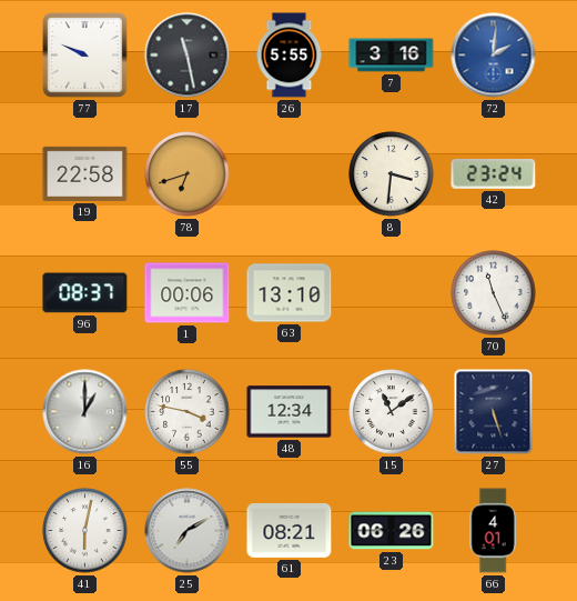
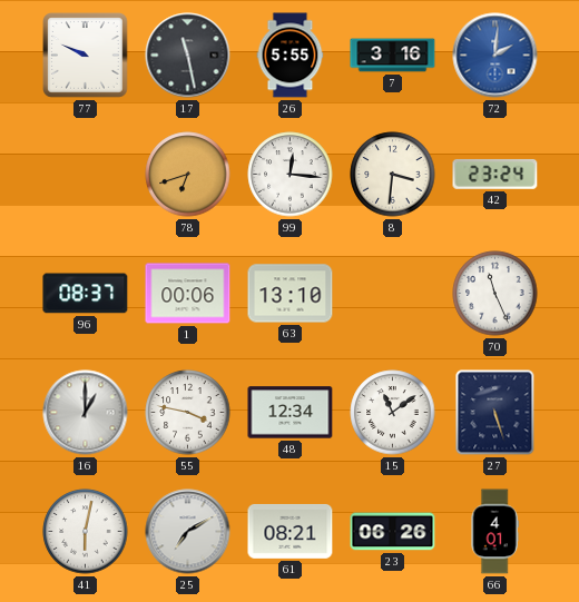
19: 22:58 -> none (85, 173)
99: none -> 12:16 (291, 175)
